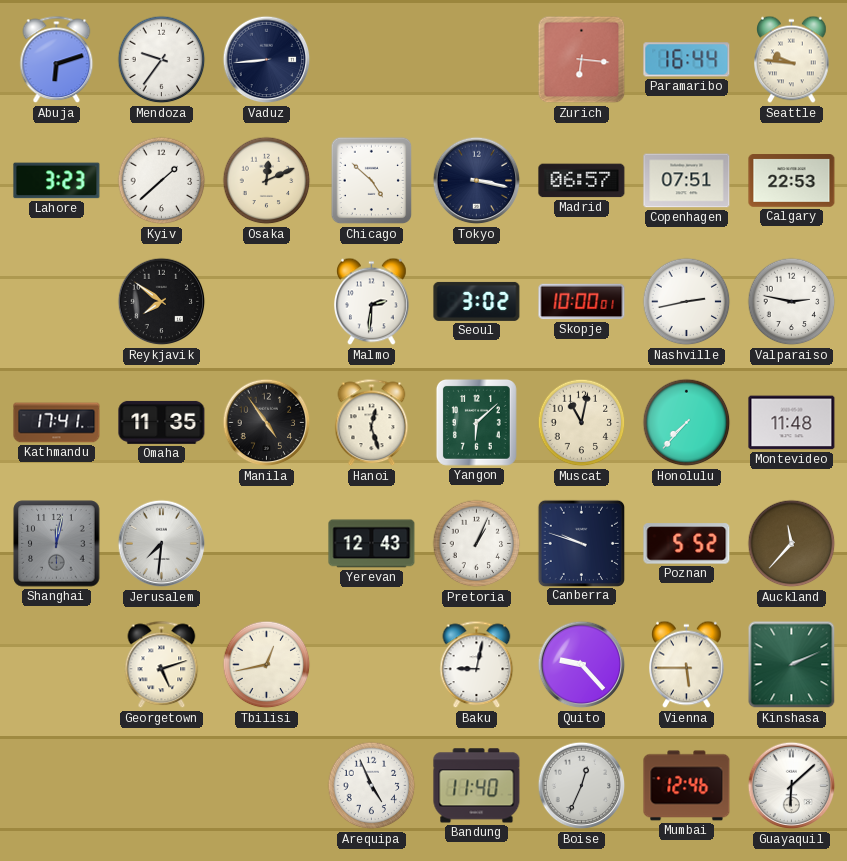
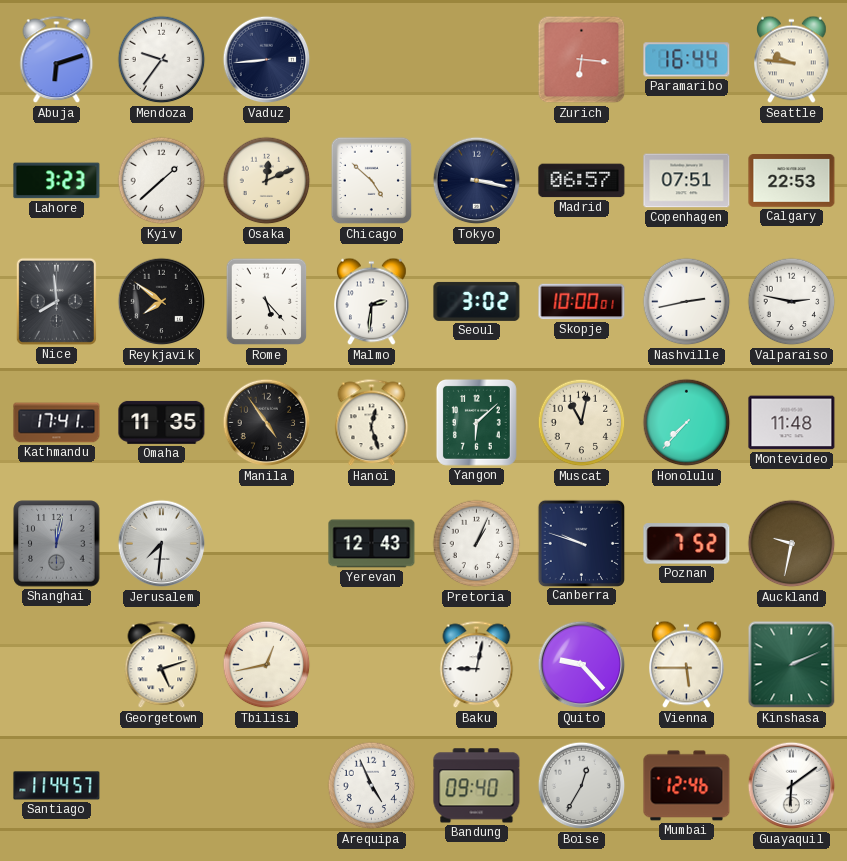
Nice: none -> 7:59 (56, 301)
Rome: none -> 5:23 (267, 302)
Poznan: 5:52 -> 7:52 (687, 544)
Auckland: 11:37 -> 9:32 (792, 544)
Santiago: none -> 11:44 (57, 786)
Bandung: 11:40 -> 09:40 (477, 786)
Boise: 12:34 -> 12:35 (582, 786)
Guayaquil: 6:08 -> 6:09 (792, 786)
